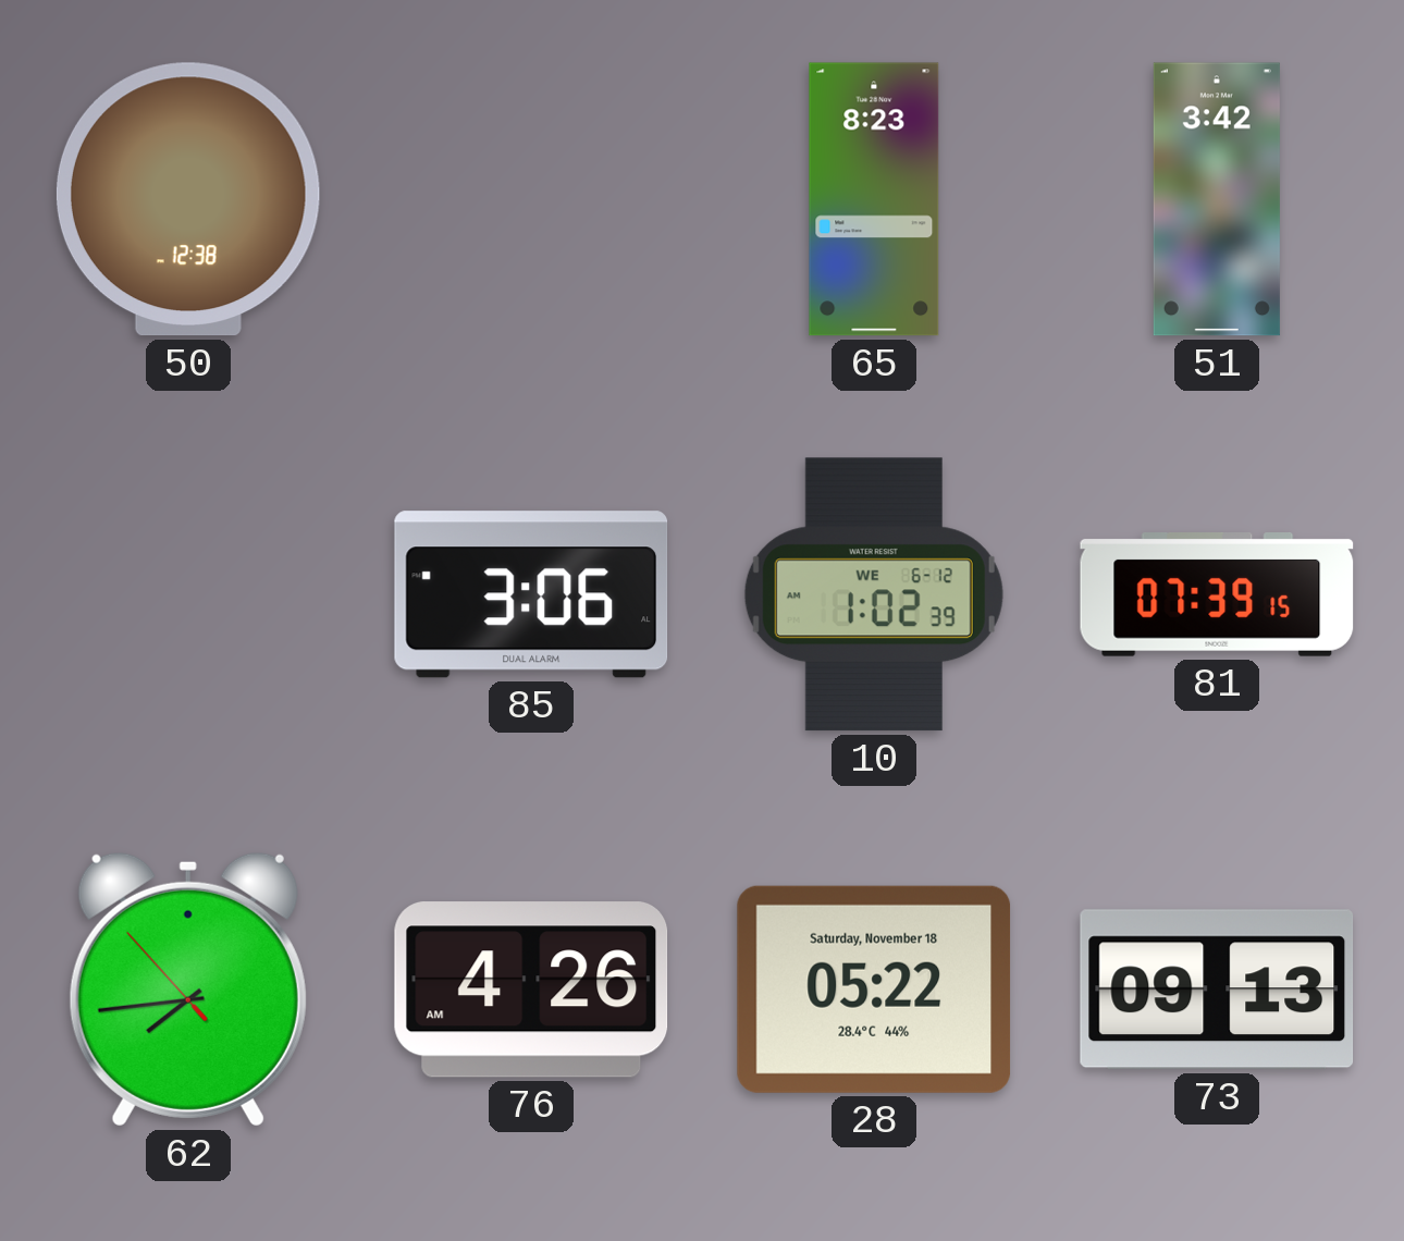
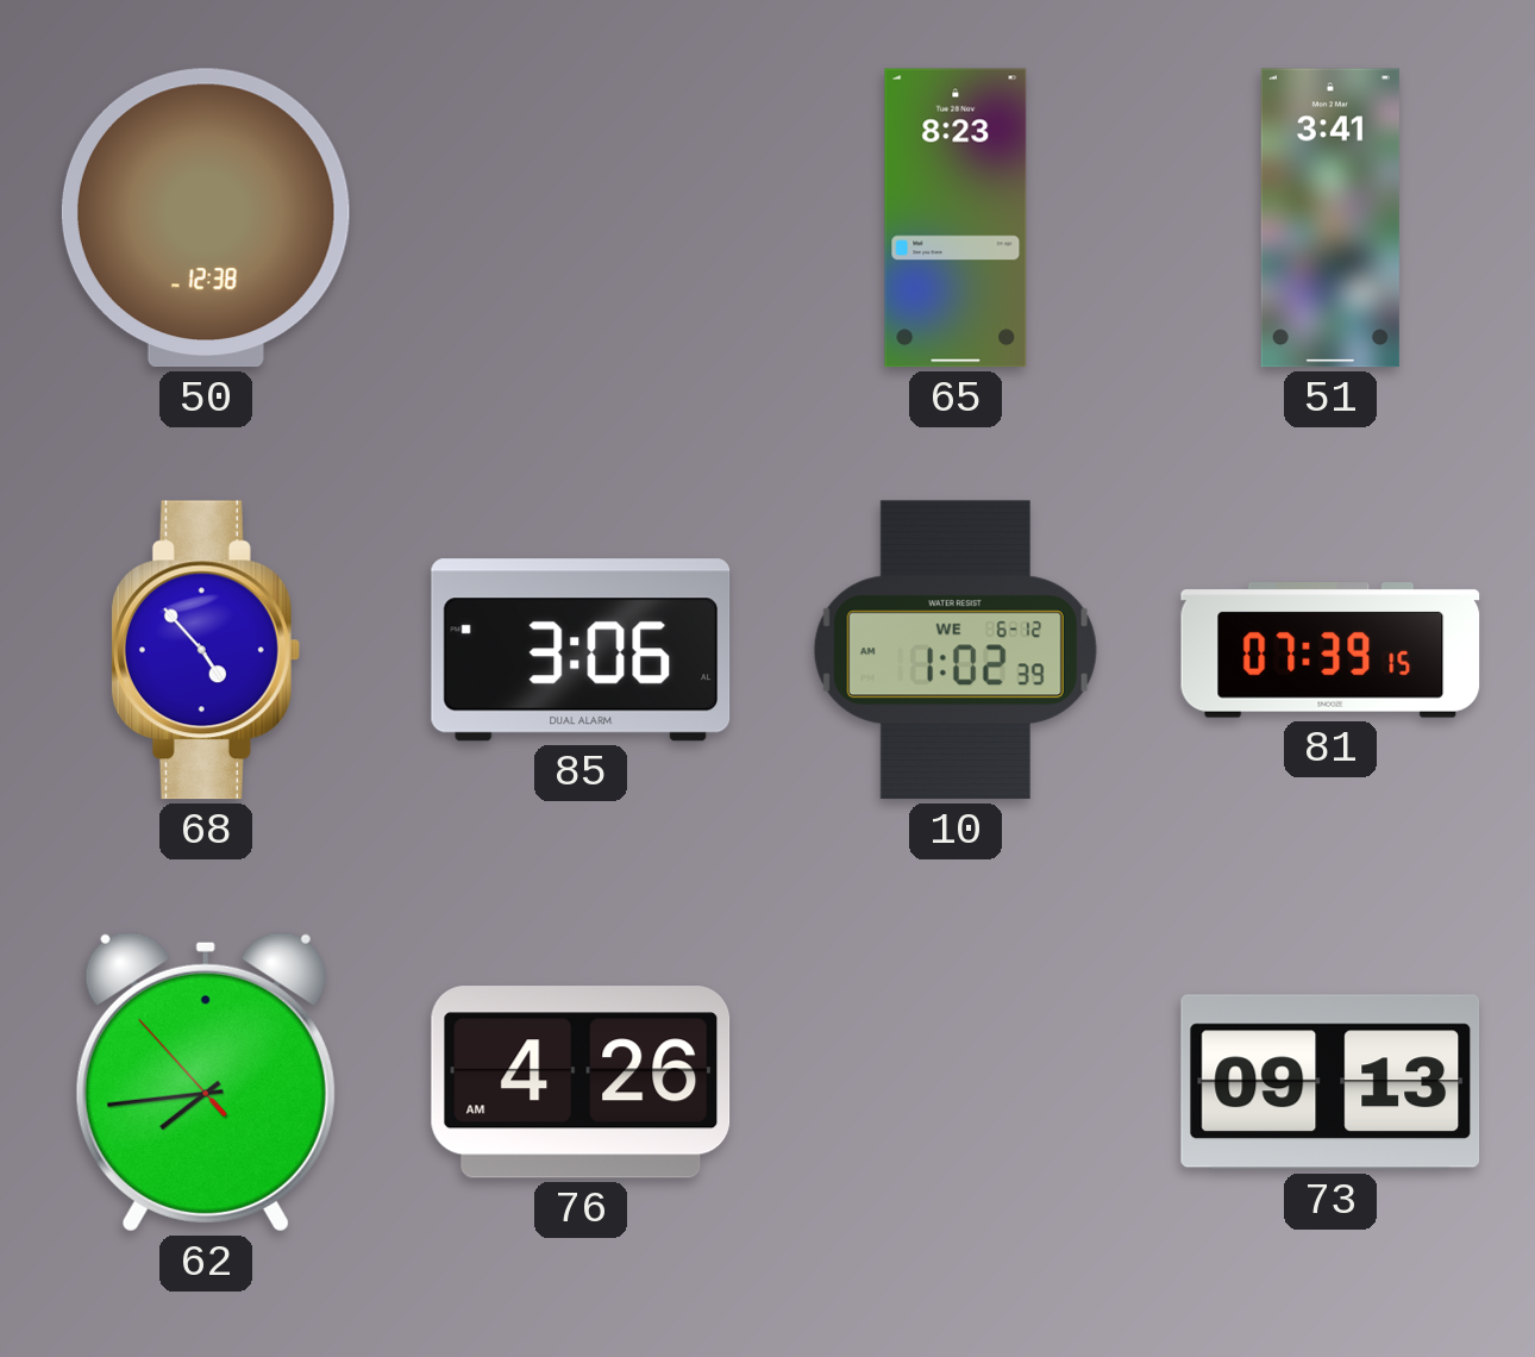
51: 3:42 -> 3:41 (1330, 218)
68: none -> 4:53 (206, 650)
28: 05:22 -> none (874, 990)
